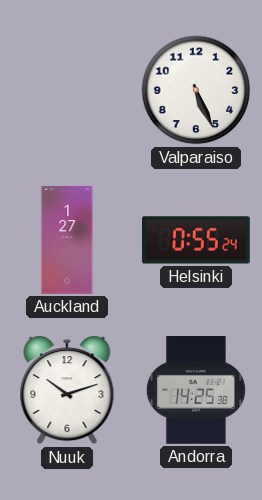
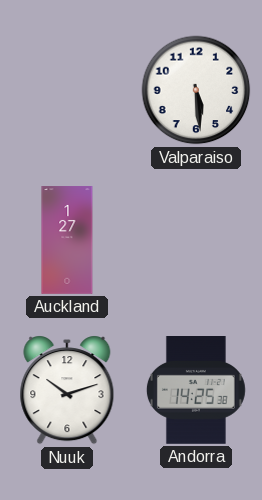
Valparaiso: 5:26 -> 5:29 (196, 90)
Helsinki: 0:55 -> none (197, 240)
